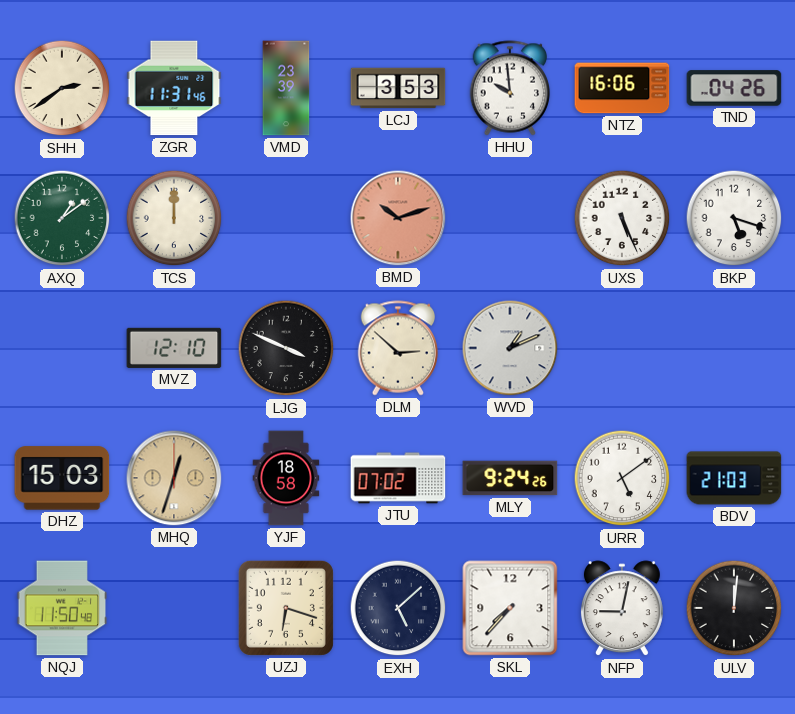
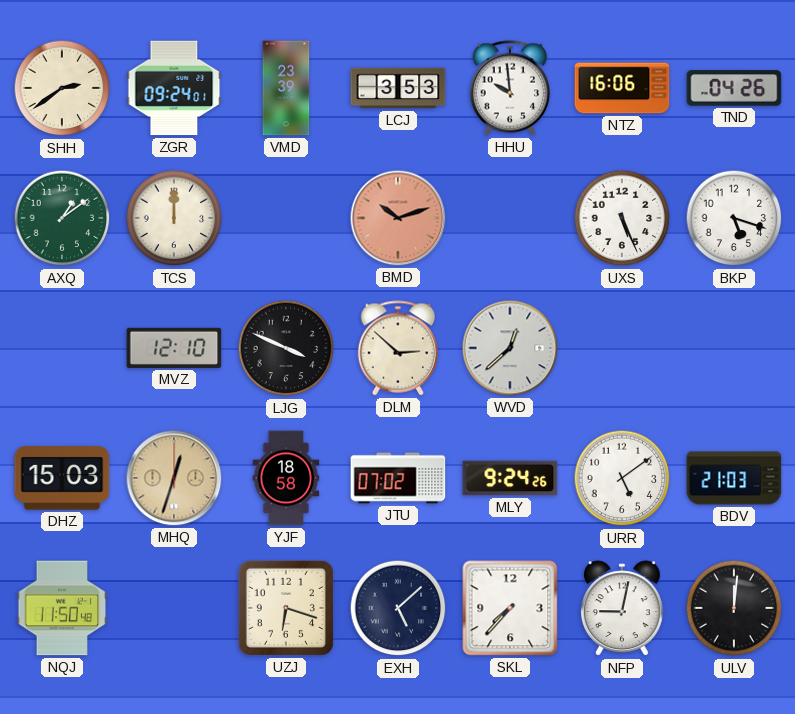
ZGR: 11:31 -> 09:24 (174, 88)
WVD: 1:11 -> 12:38 (510, 348)
